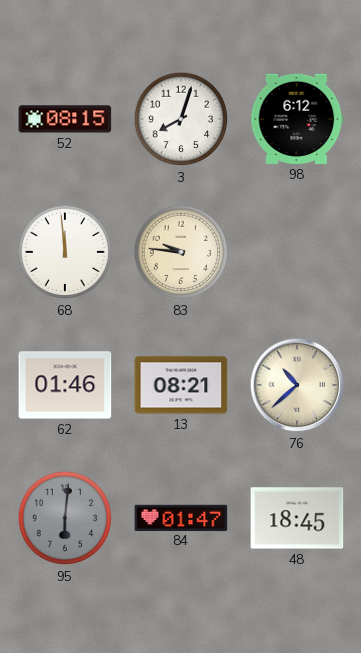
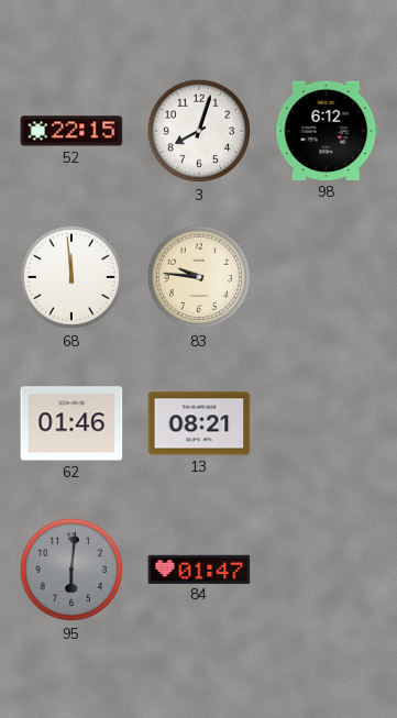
52: 08:15 -> 22:15 (71, 131)
76: 10:38 -> none (297, 385)
48: 18:45 -> none (297, 518)
